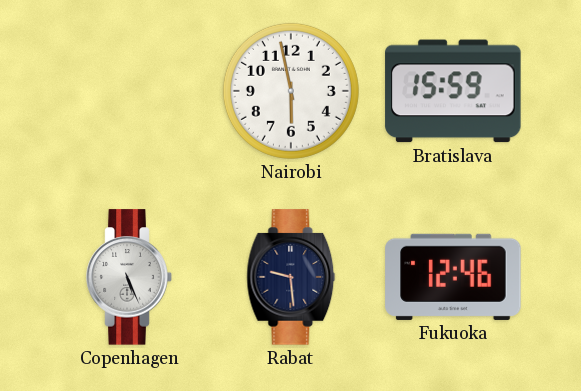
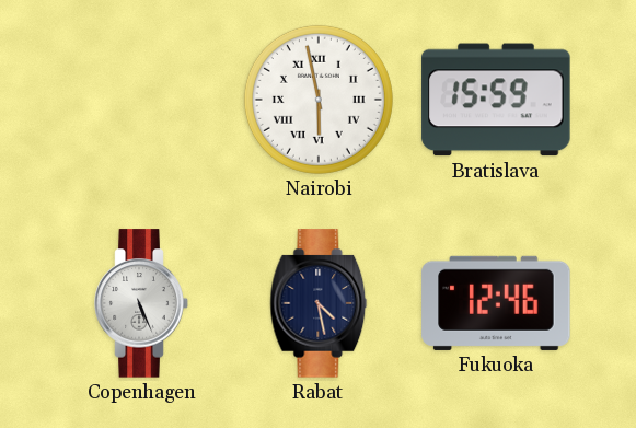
Nairobi numerals: Arabic -> Roman (319, 100)
Rabat: 9:29 -> 4:28 (319, 303)
